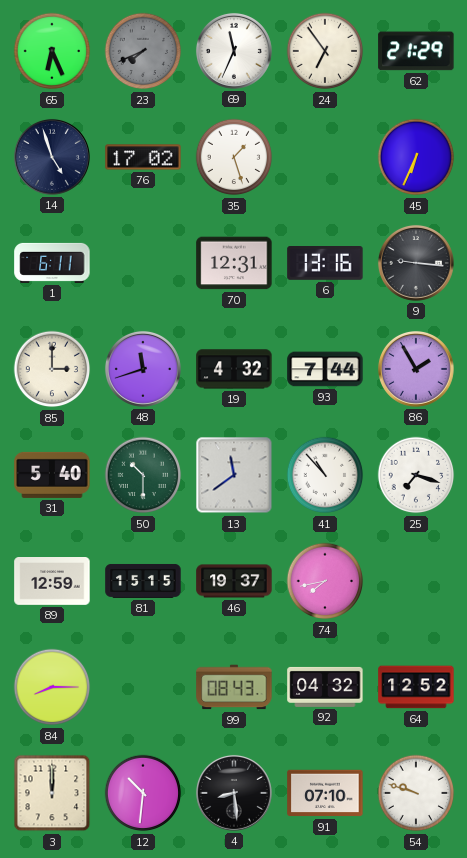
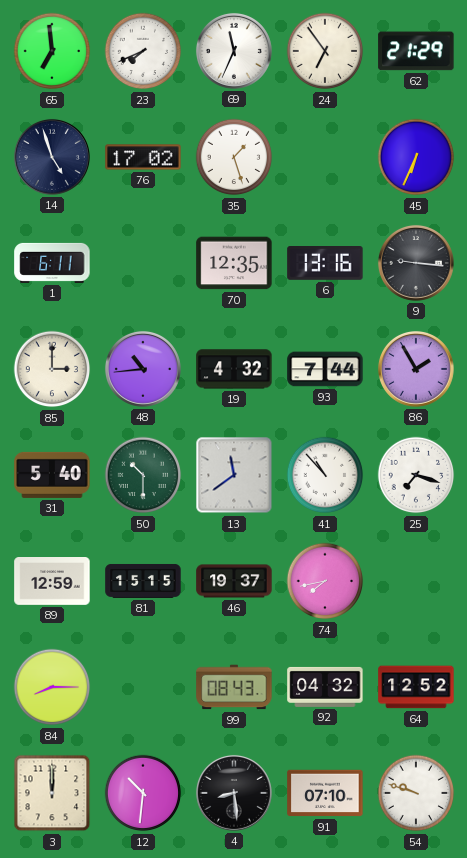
65: 6:26 -> 6:59 (52, 51)
23 dial: grey -> white (143, 51)
70: 12:31 -> 12:35 (234, 263)
48: 11:42 -> 10:44 (143, 369)
